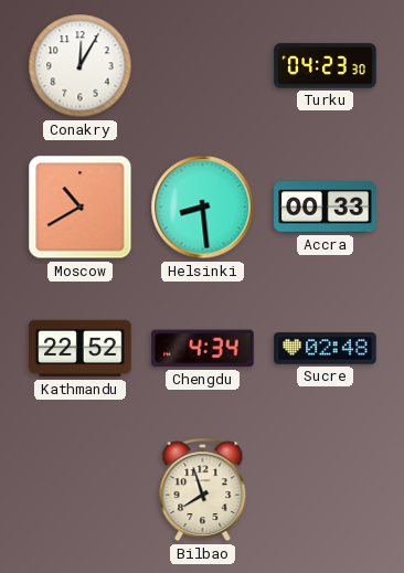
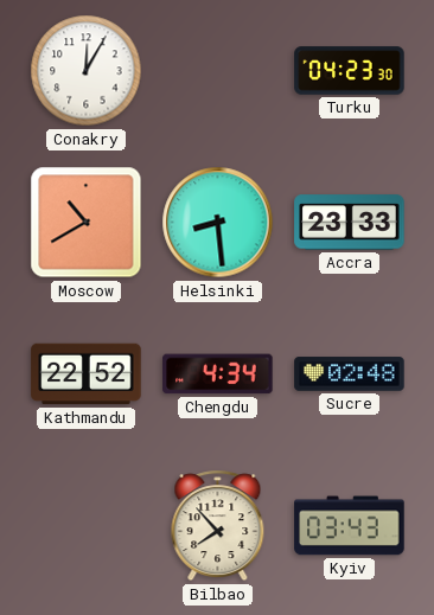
Accra: 00:33 -> 23:33 (350, 223)
Bilbao: 7:57 -> 7:53 (218, 526)
Kyiv: none -> 03:43 (350, 526)
